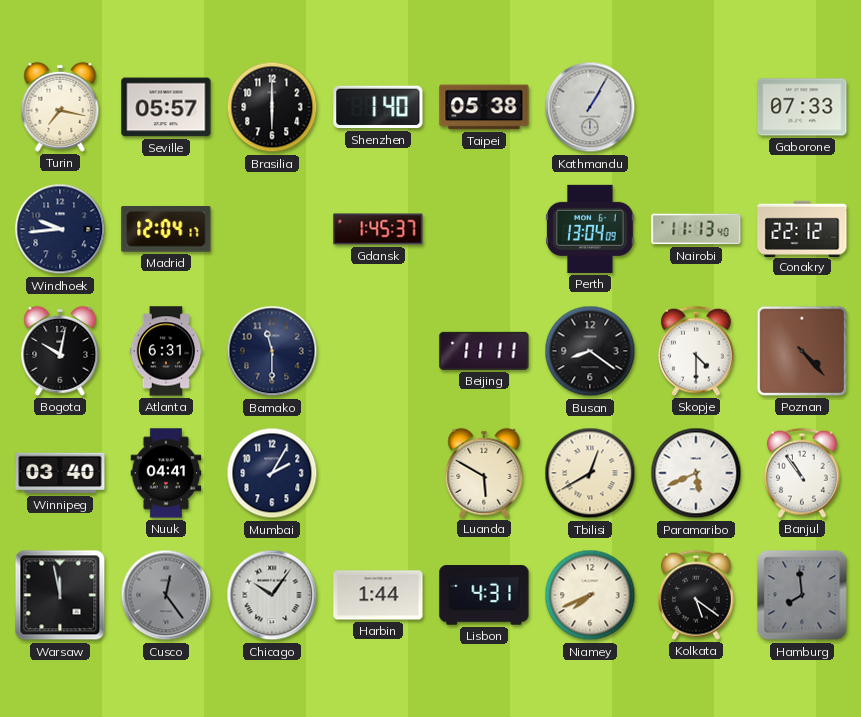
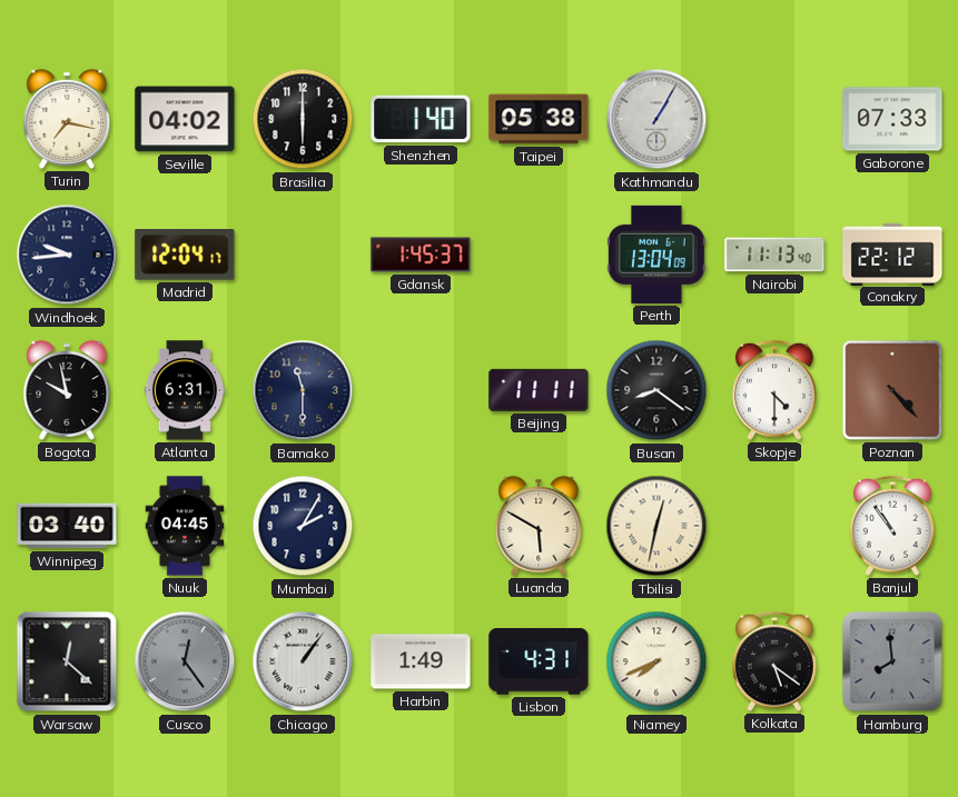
Seville: 05:57 -> 04:02 (185, 119)
Bogota: 10:02 -> 9:58 (67, 390)
Nuuk: 04:41 -> 04:45 (185, 526)
Tbilisi: 12:40 -> 12:32 (656, 526)
Paramaribo: 5:41 -> none (696, 473)
Warsaw: 11:58 -> 12:22 (67, 661)
Chicago: 10:06 -> 1:06 (303, 661)
Harbin: 1:44 -> 1:49 (421, 661)
